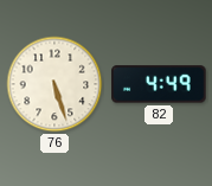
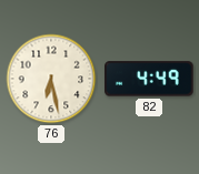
76: 5:27 -> 6:28 (51, 79)
